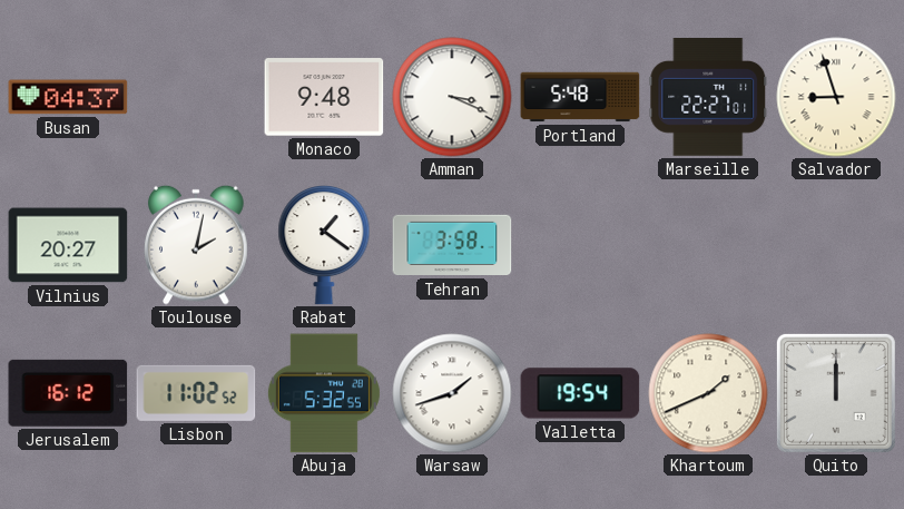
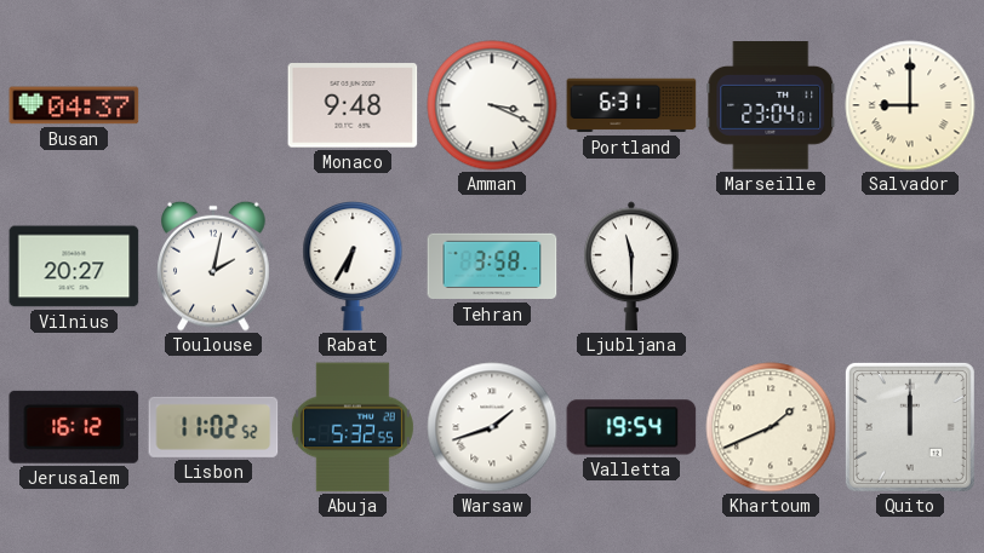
Portland: 5:48 -> 6:31 (631, 105)
Marseille: 22:27 -> 23:04 (771, 106)
Salvador: 8:57 -> 9:00 (910, 105)
Rabat: 1:21 -> 6:35 (353, 267)
Ljubljana: none -> 11:30 (631, 266)
